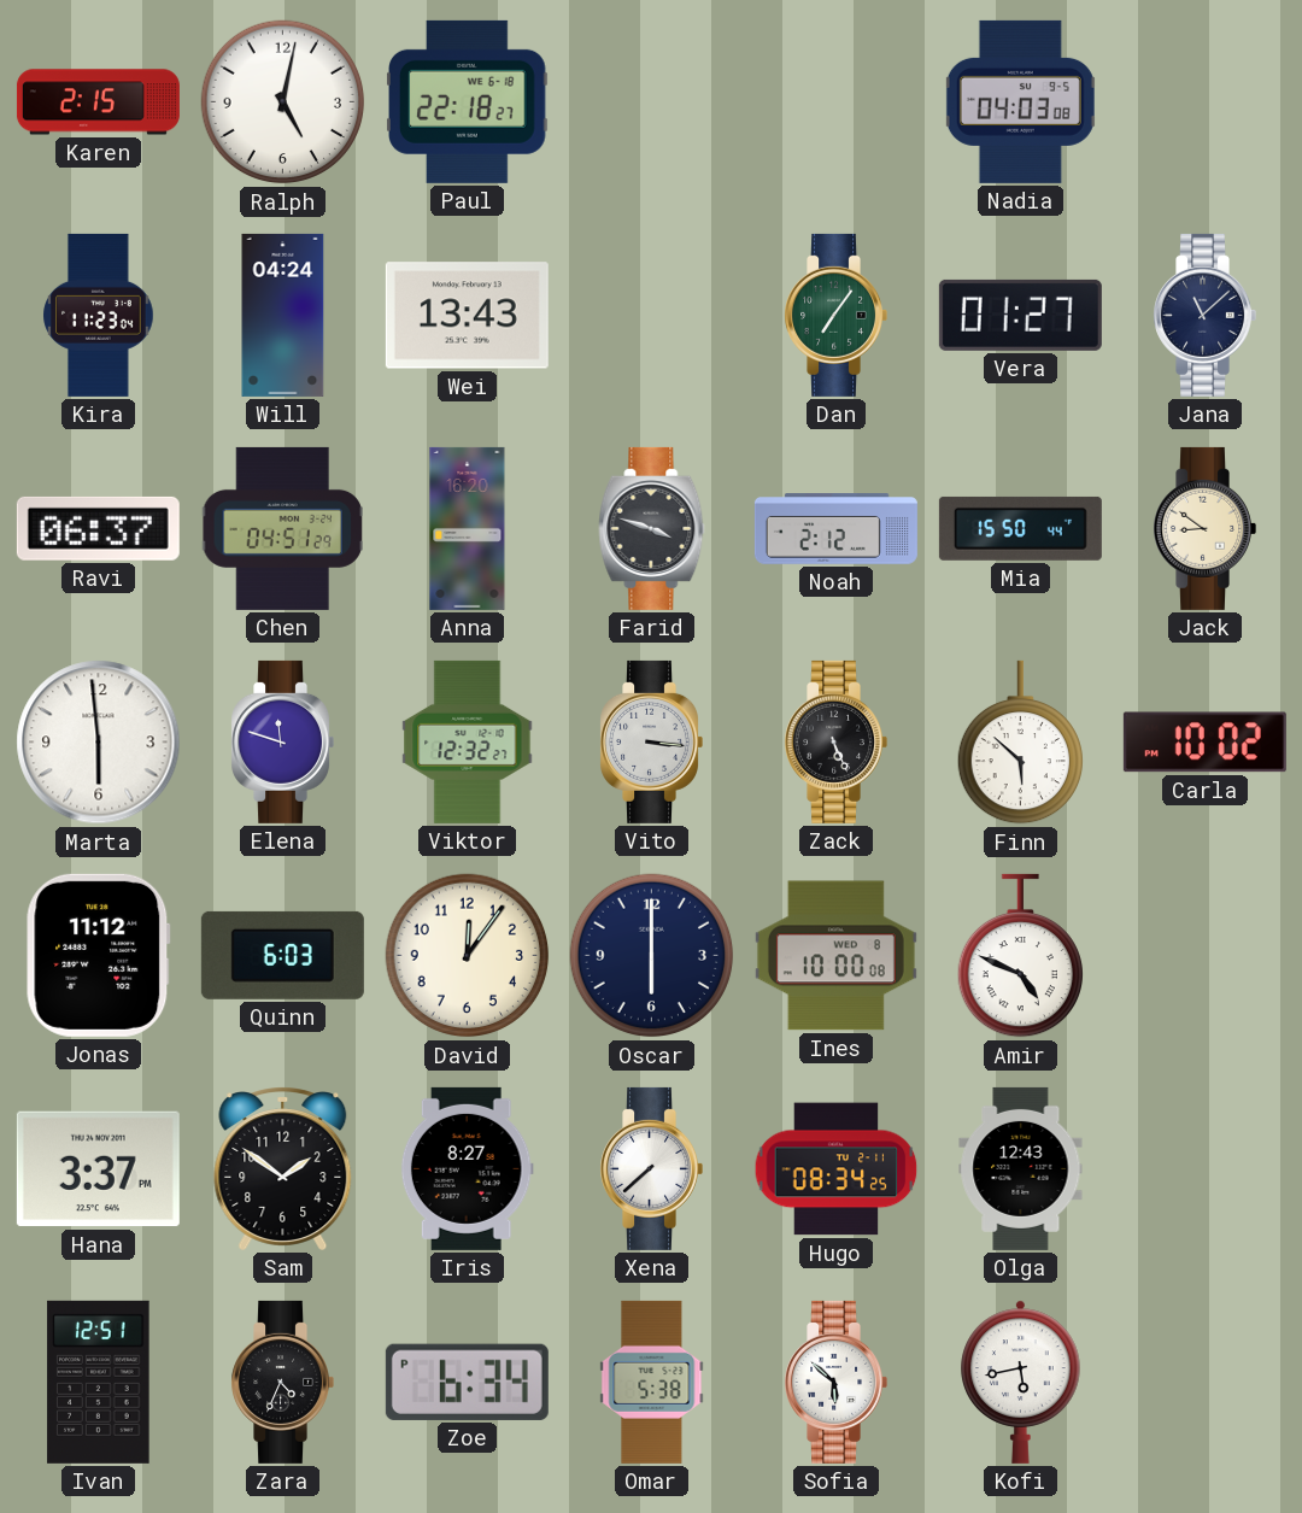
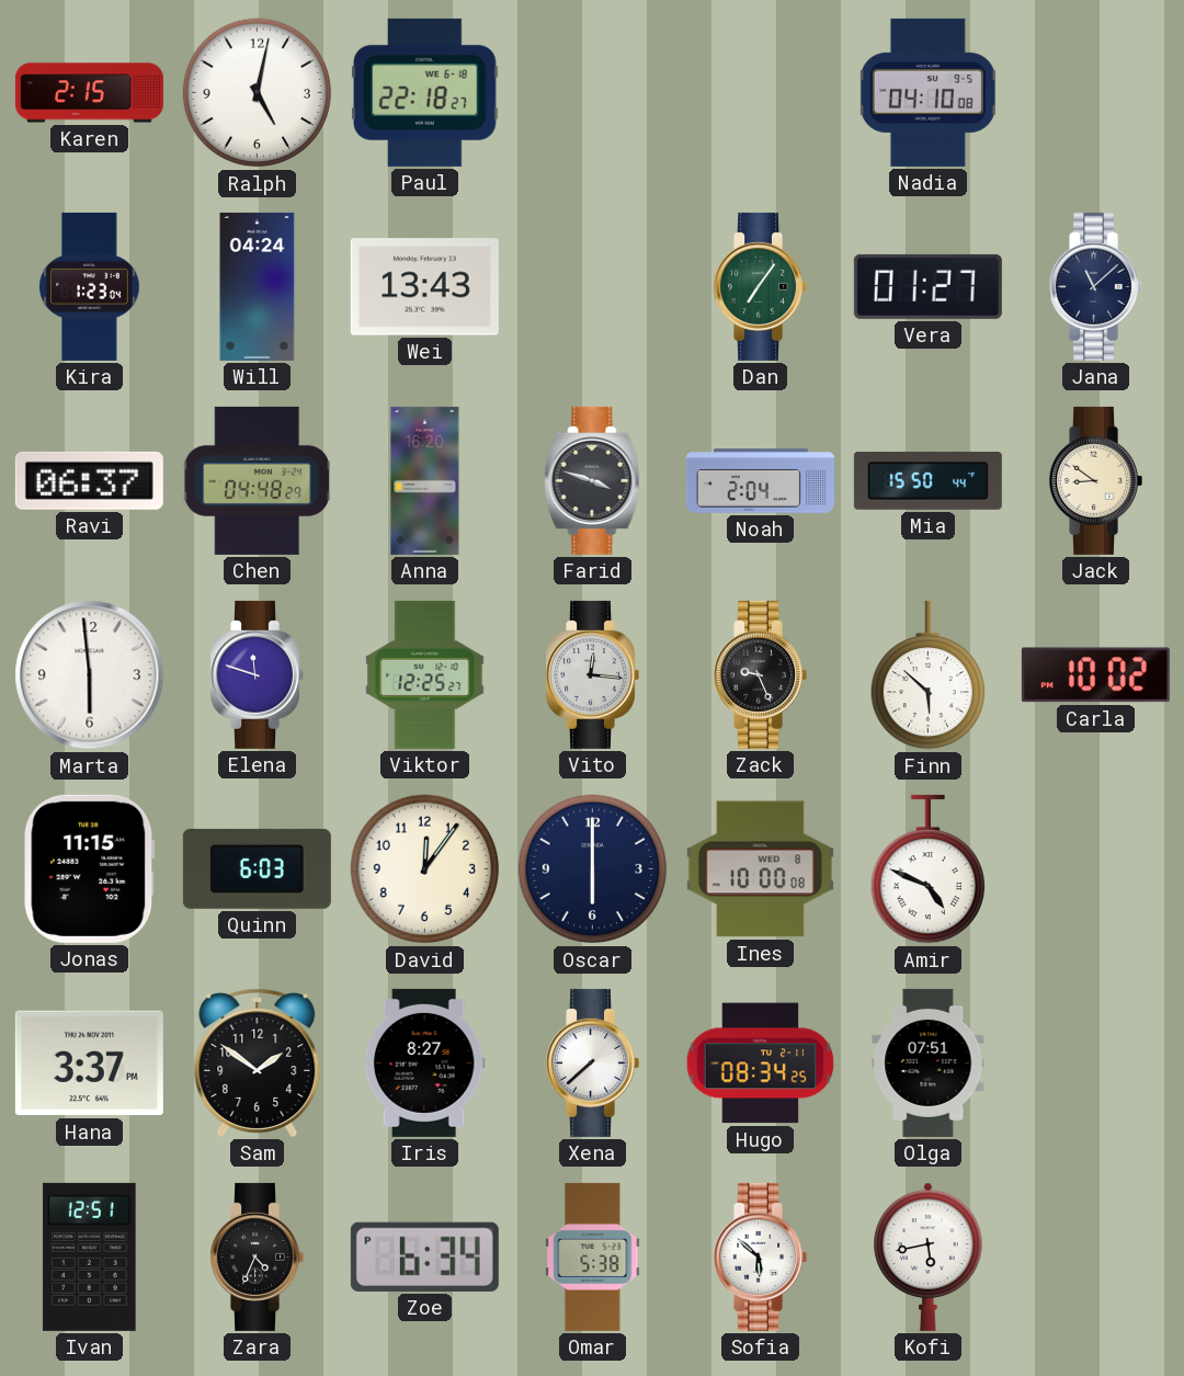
Nadia: 04:03 -> 04:10 (927, 92)
Kira: 11:23 -> 1:23 (90, 286)
Chen: 04:51 -> 04:48 (257, 480)
Noah: 2:12 -> 2:04 (760, 481)
Viktor: 12:32 -> 12:25 (425, 674)
Vito: 3:16 -> 12:16 (592, 674)
Zack: 5:26 -> 9:26 (760, 674)
Jonas: 11:12 -> 11:15 (89, 868)
Olga: 12:43 -> 07:51 (929, 1062)
